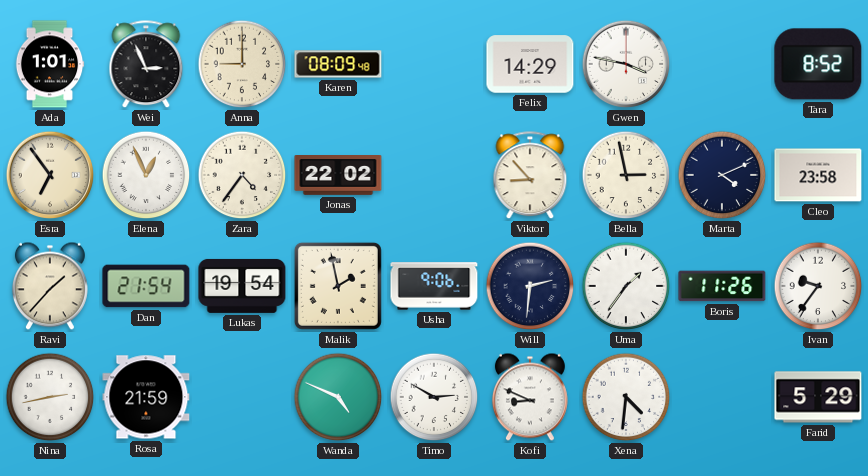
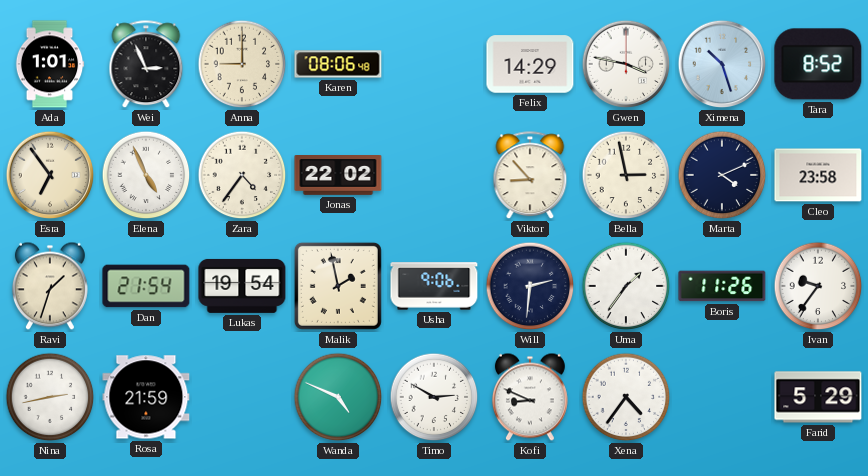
Karen: 08:09 -> 08:06 (338, 64)
Ximena: none -> 10:27 (722, 64)
Elena: 12:56 -> 4:56 (146, 175)
Ravi: 1:37 -> 1:33 (50, 286)
Xena: 4:31 -> 4:36 (626, 397)
